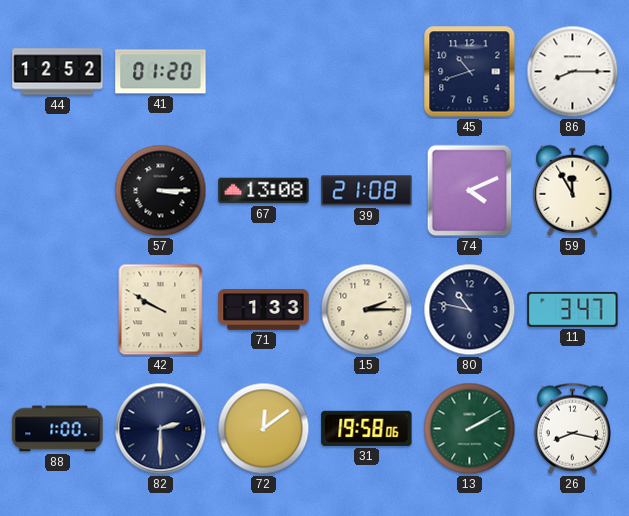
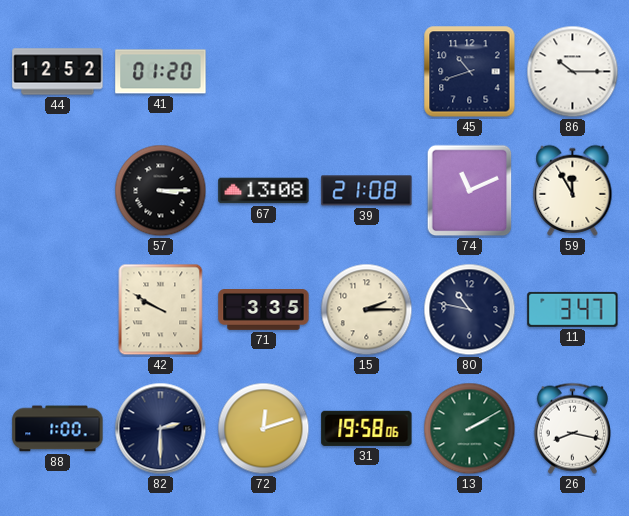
86: 8:15 -> 10:15 (573, 72)
74: 4:11 -> 11:11 (470, 191)
71: 1:33 -> 3:35 (264, 310)
72: 12:09 -> 12:12 (264, 429)
